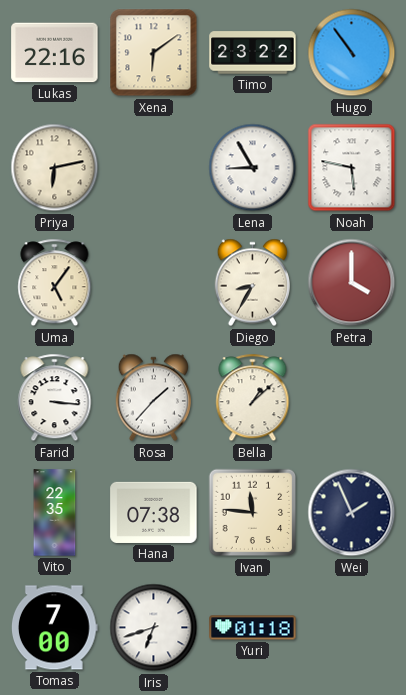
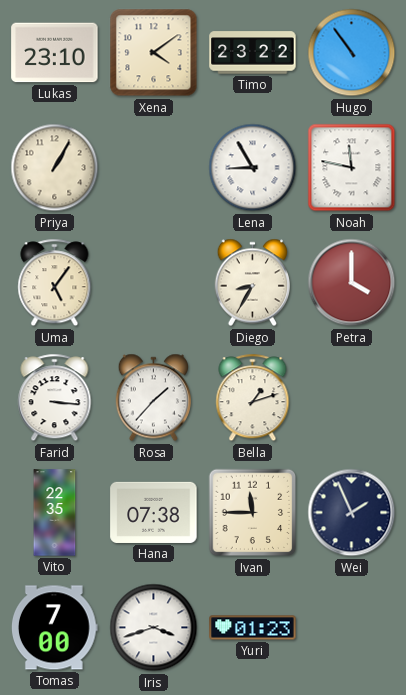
Lukas: 22:16 -> 23:10 (55, 53)
Xena: 6:09 -> 4:09 (154, 53)
Priya: 6:13 -> 1:05 (55, 168)
Noah: 5:47 -> 11:47 (352, 168)
Bella: 1:08 -> 1:12 (253, 398)
Ivan: 11:46 -> 11:45 (253, 513)
Iris: 6:42 -> 3:42 (154, 628)
Yuri: 01:18 -> 01:23 (253, 628)
